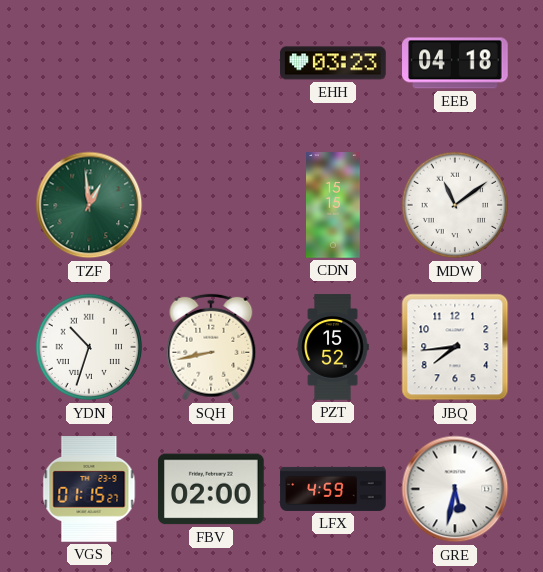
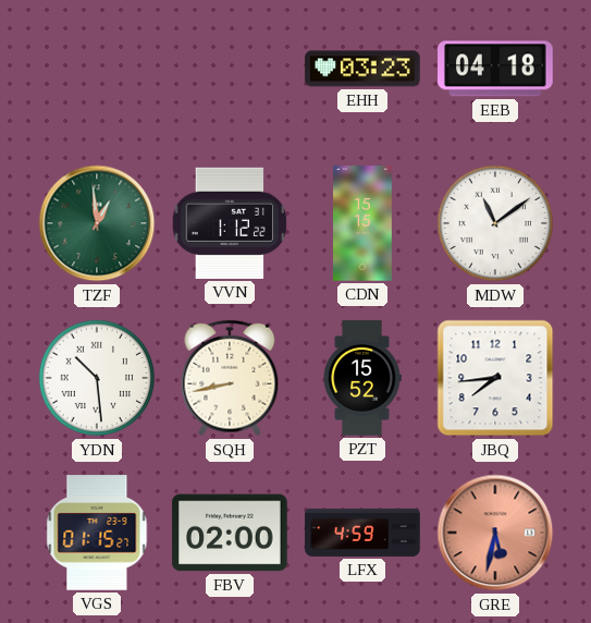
VVN: none -> 1:12 (230, 223)
YDN: 10:33 -> 10:29 (97, 378)
GRE dial: white -> salmon (495, 533)
